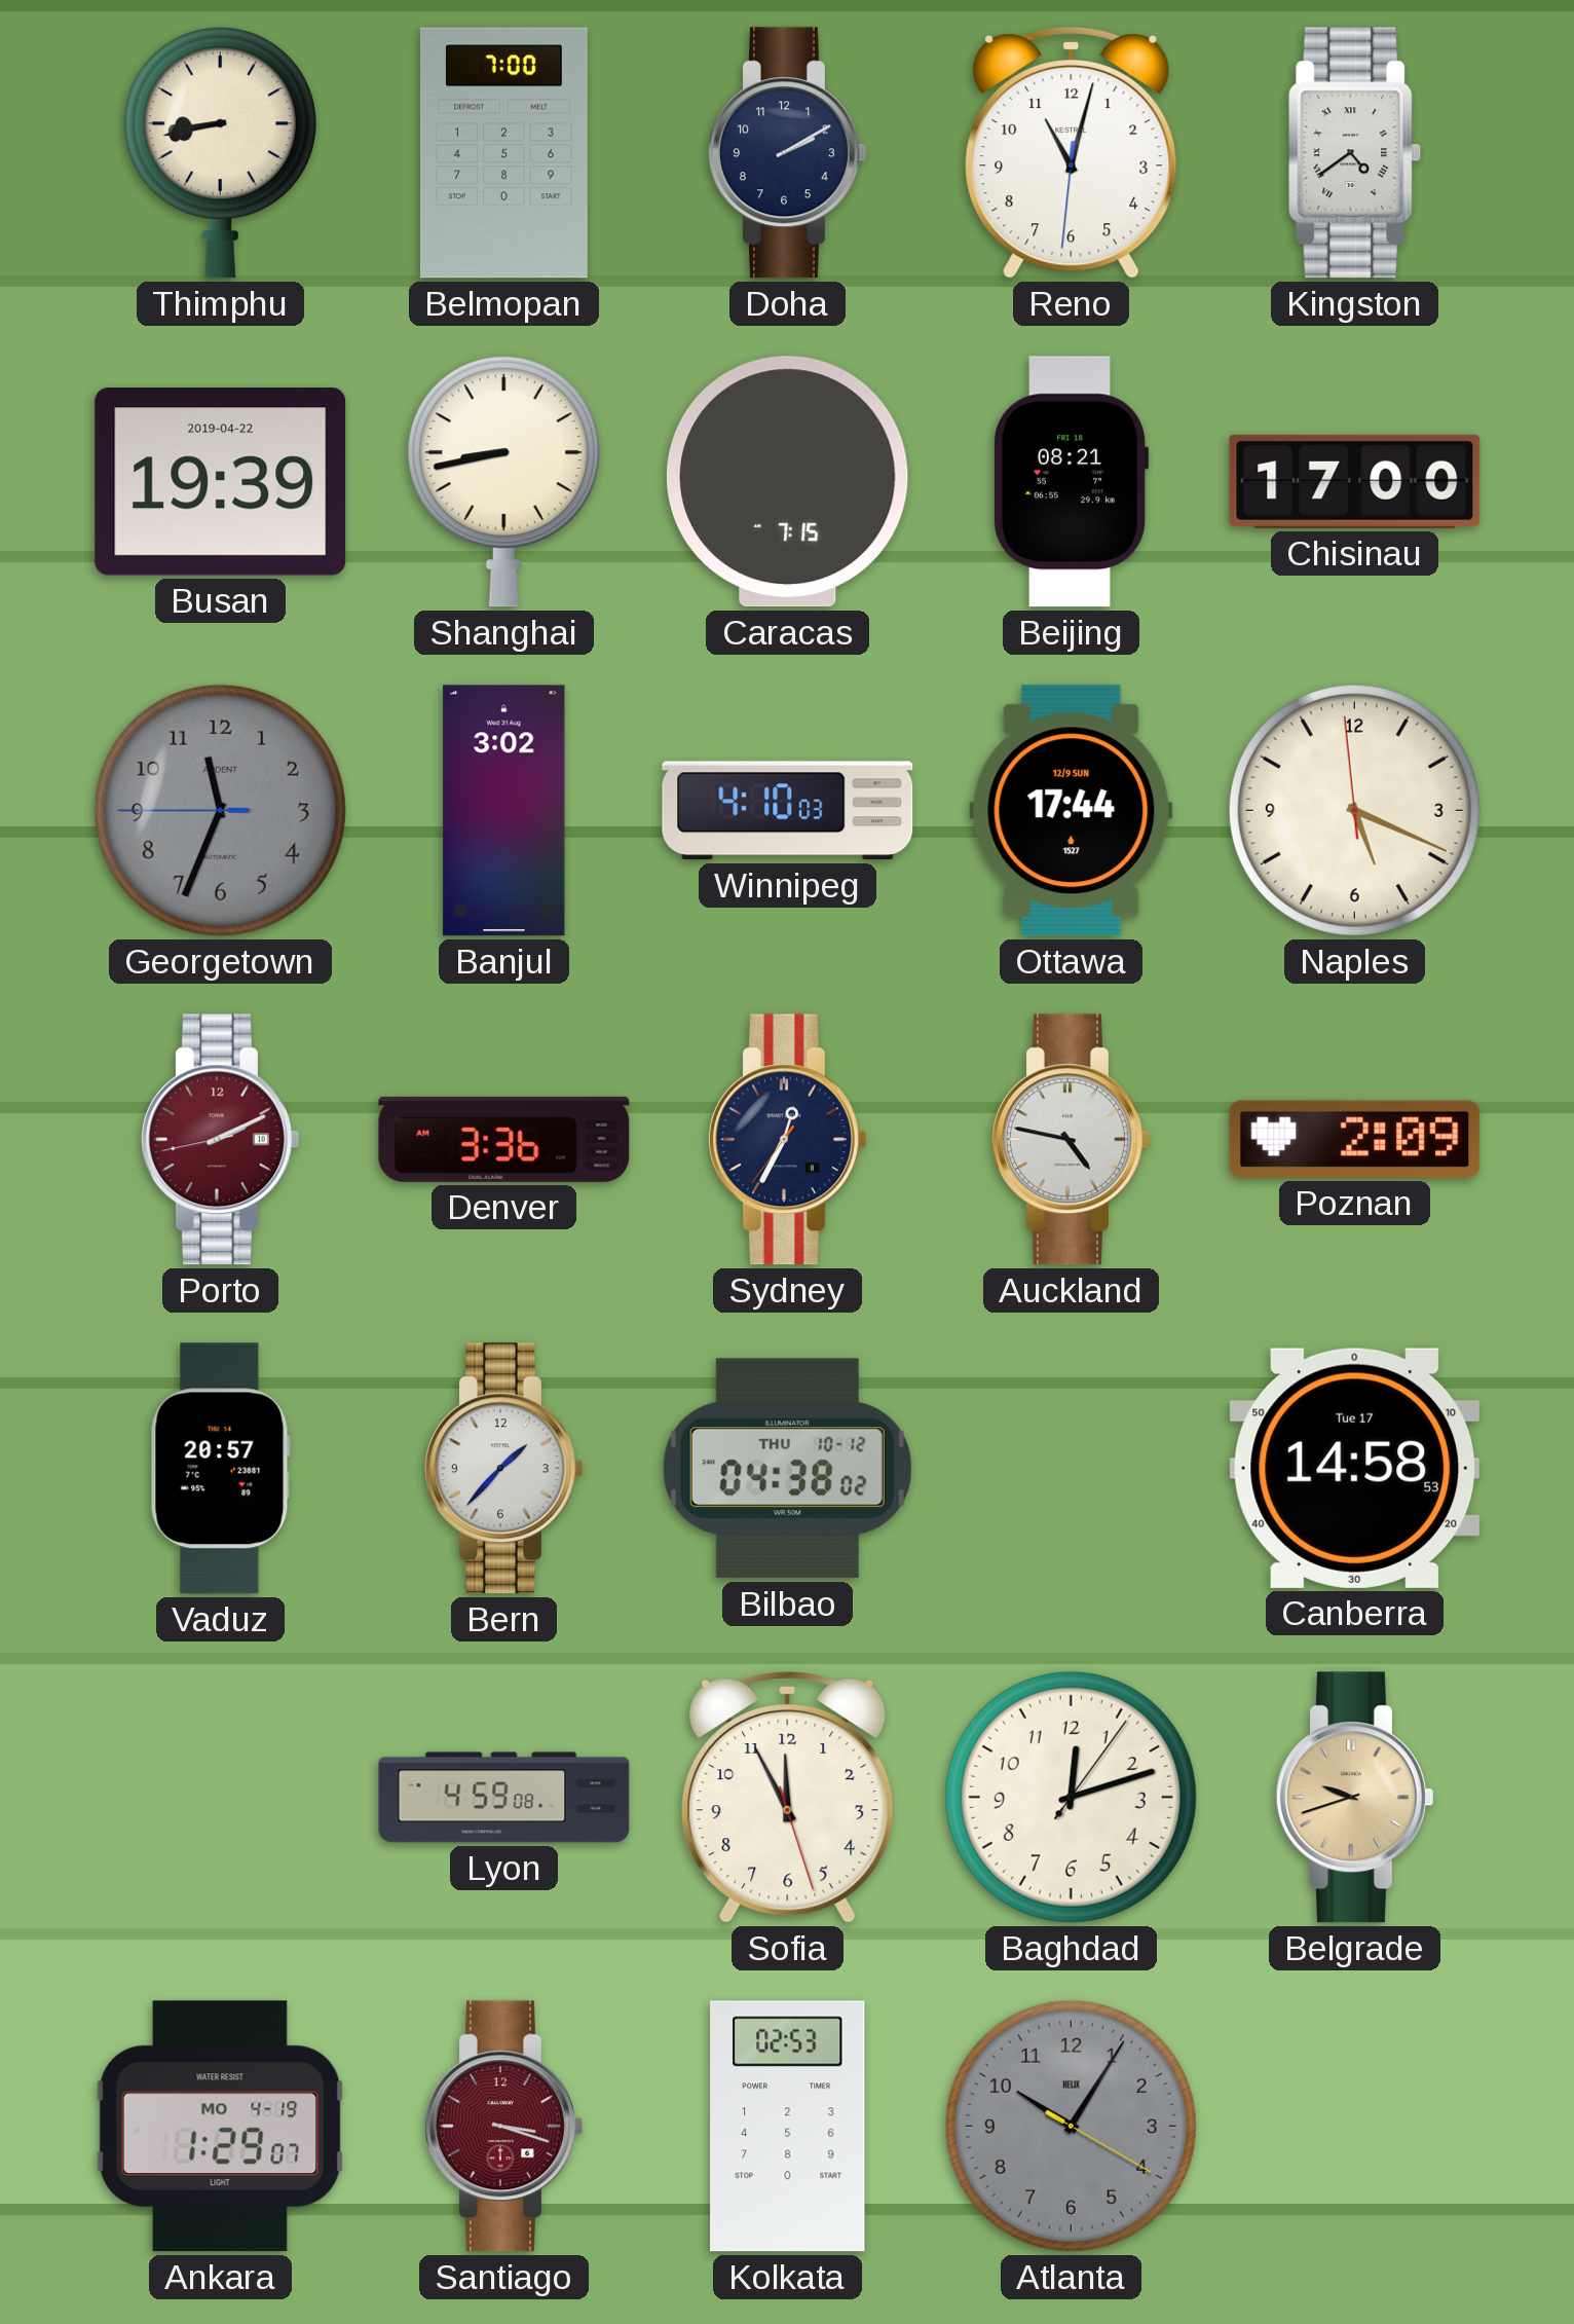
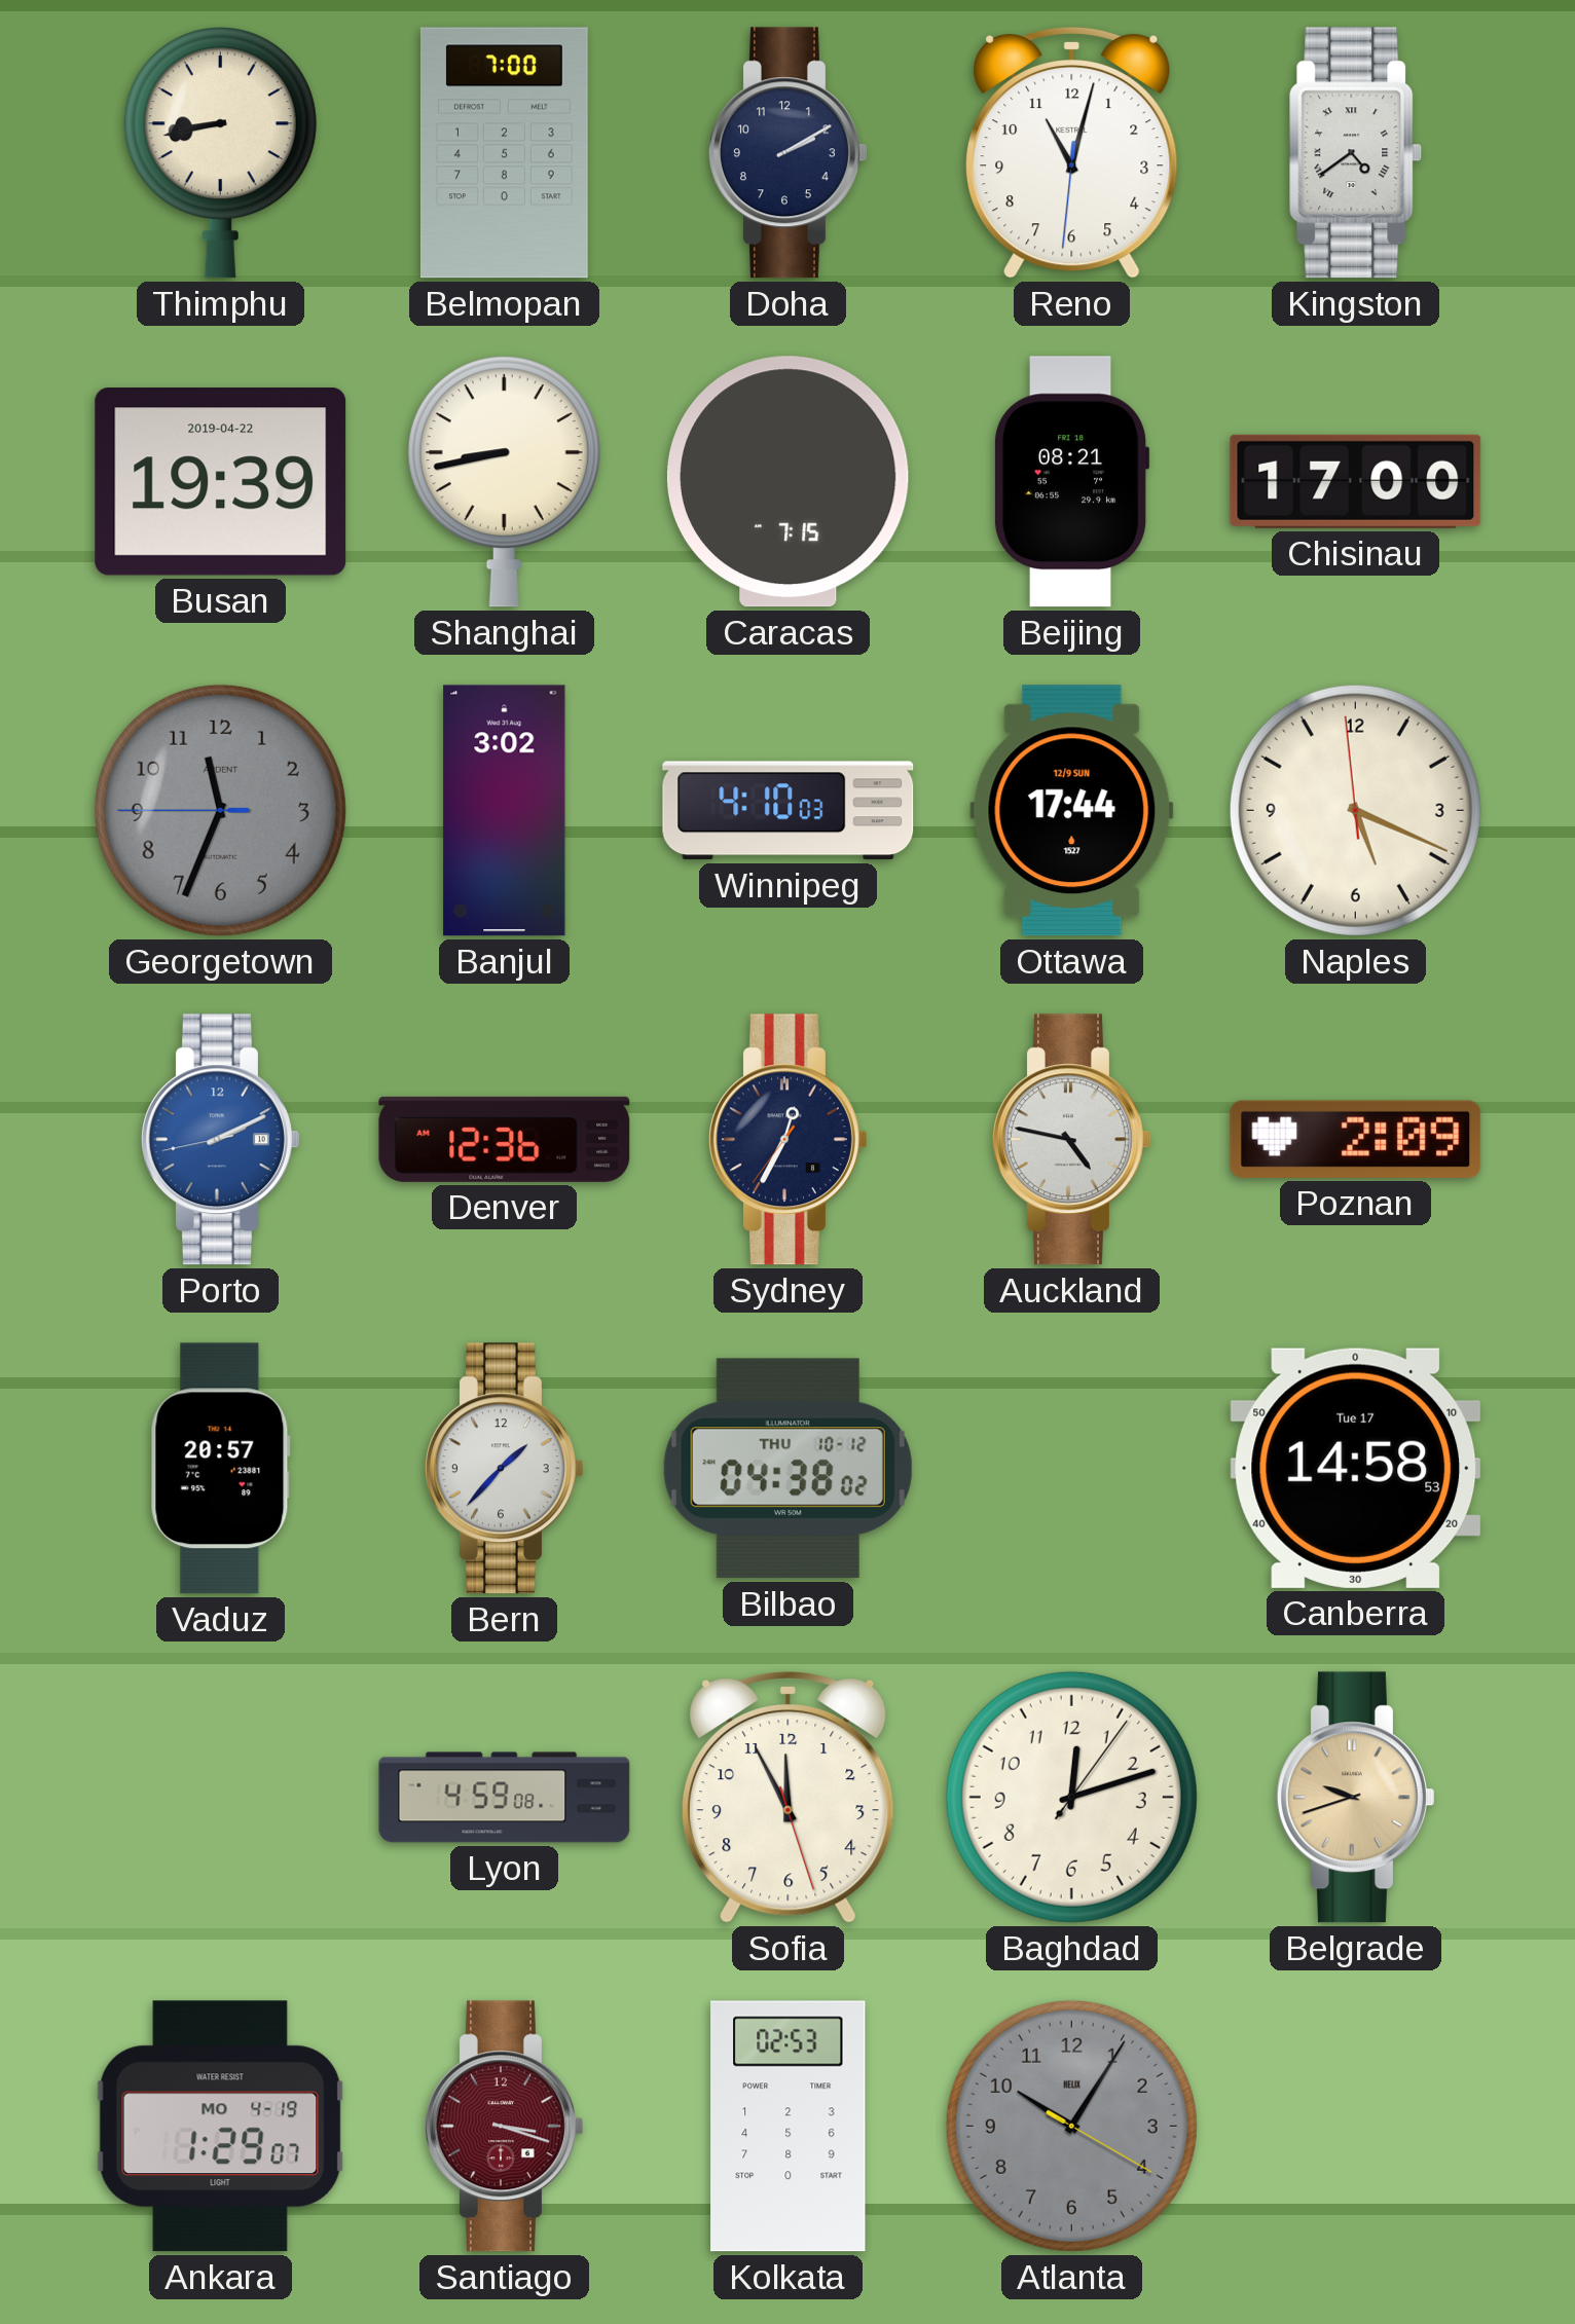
Porto dial: burgundy -> blue (221, 1140)
Denver: 3:36 -> 12:36 (505, 1139)
